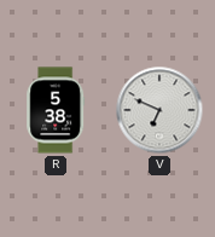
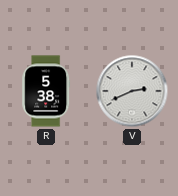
V: 6:49 -> 2:41 (132, 91)
